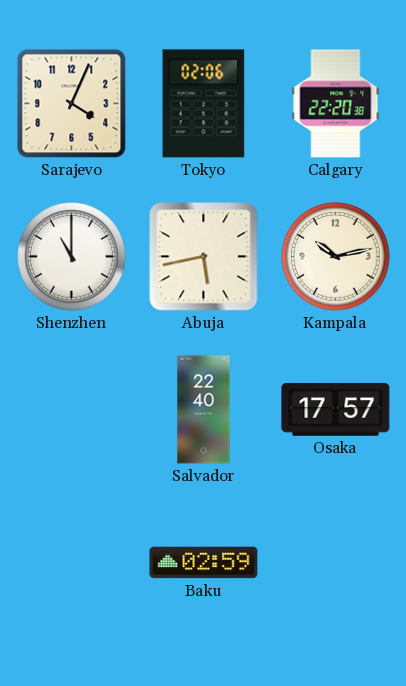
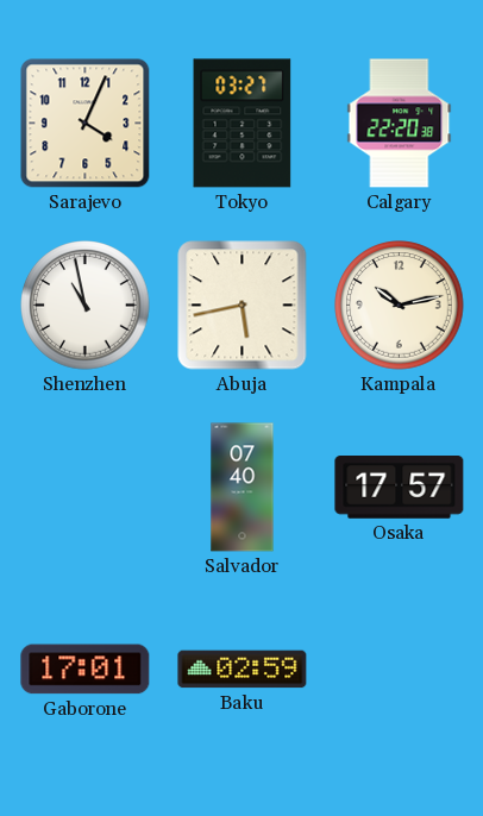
Tokyo: 02:06 -> 03:27 (243, 124)
Shenzhen: 11:00 -> 10:58 (86, 306)
Salvador: 22:40 -> 07:40 (243, 488)
Gaborone: none -> 17:01 (86, 670)
